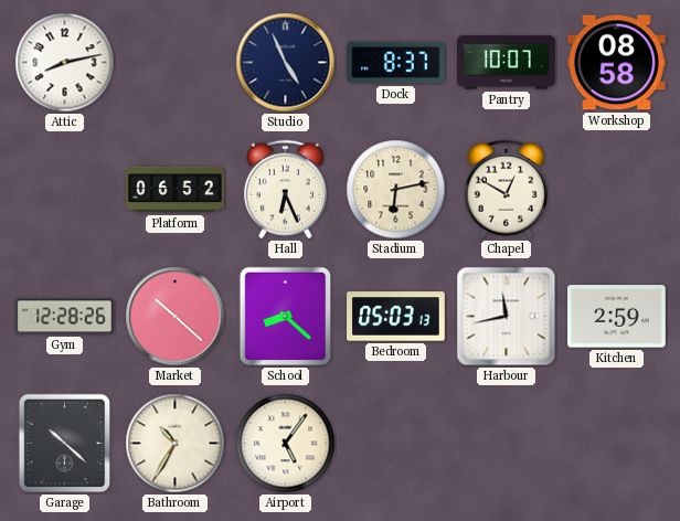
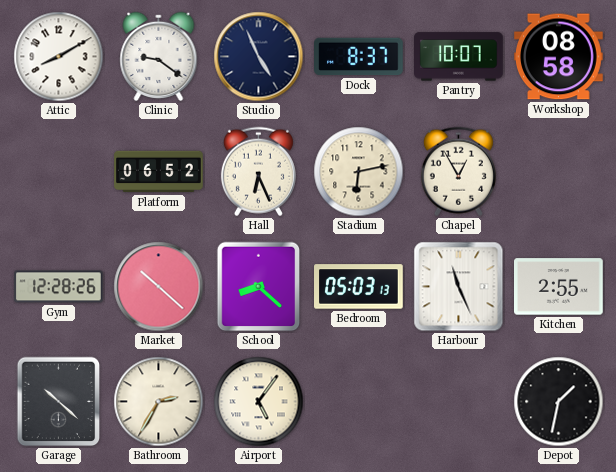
Attic: 8:13 -> 8:10 (59, 57)
Clinic: none -> 9:21 (159, 56)
Chapel: 12:50 -> 12:55 (458, 172)
Harbour: 11:43 -> 11:26 (459, 287)
Kitchen: 2:59 -> 2:55 (559, 287)
Bathroom: 10:35 -> 2:35 (159, 402)
Depot: none -> 1:32 (559, 402)
